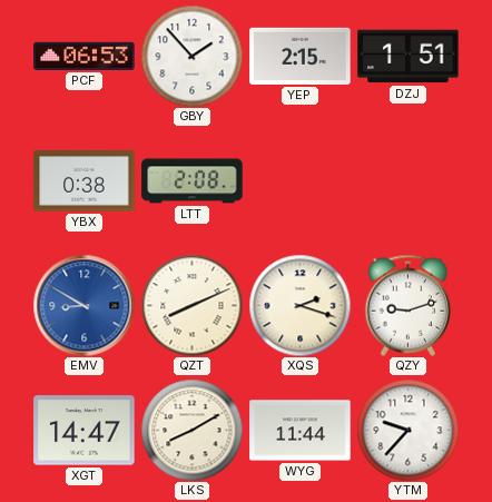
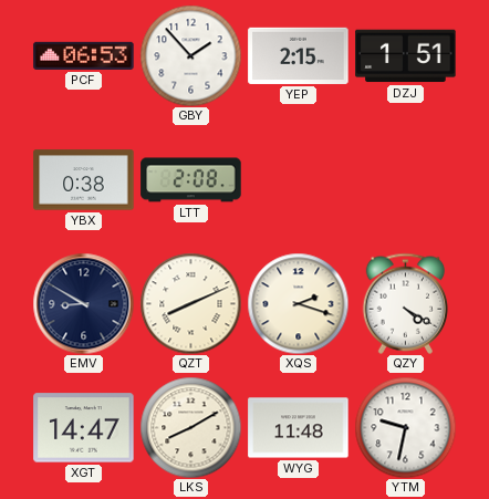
EMV dial: blue -> navy (83, 303)
QZY: 9:12 -> 4:20 (406, 303)
WYG: 11:44 -> 11:48 (299, 428)
YTM: 9:37 -> 9:32 (405, 427)
